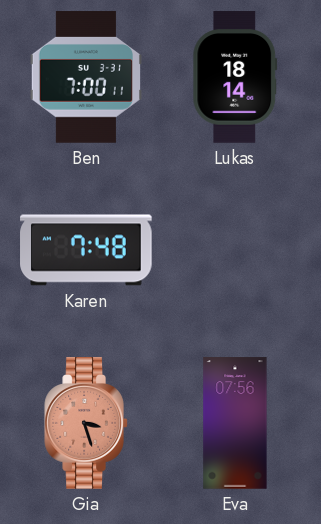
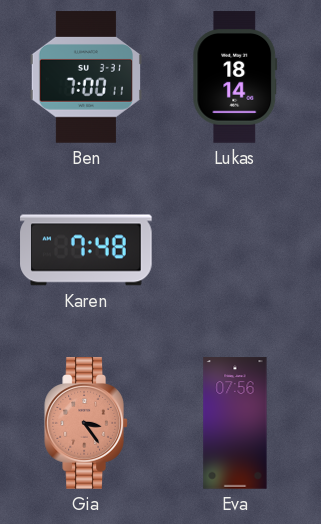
Gia: 3:27 -> 3:24 (86, 423)
